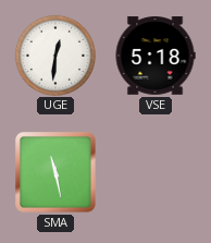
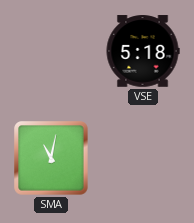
UGE: 12:31 -> none (54, 54)
SMA: 11:28 -> 11:02 (51, 158)
